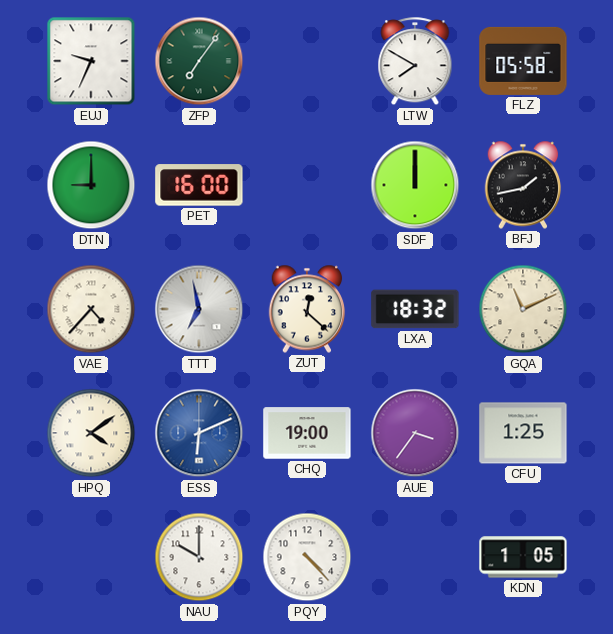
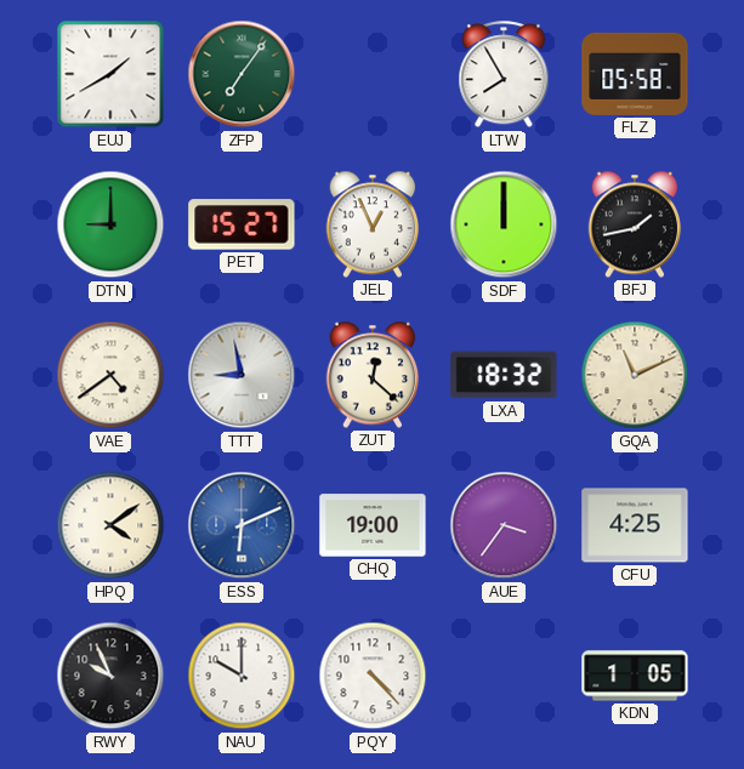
EUJ: 9:34 -> 1:40 (110, 74)
LTW: 7:50 -> 7:55 (504, 75)
PET: 16:00 -> 15:27 (242, 224)
JEL: none -> 12:56 (373, 224)
VAE: 4:37 -> 4:39 (110, 375)
TTT: 6:58 -> 8:58 (242, 375)
CFU: 1:25 -> 4:25 (635, 525)
RWY: none -> 9:56 (110, 676)
